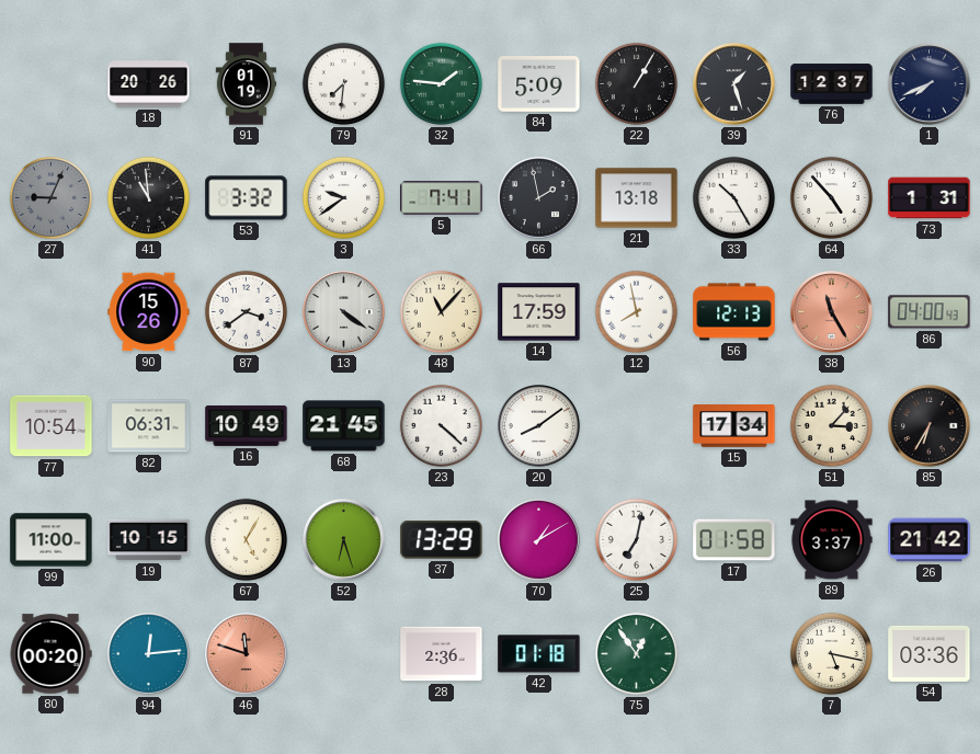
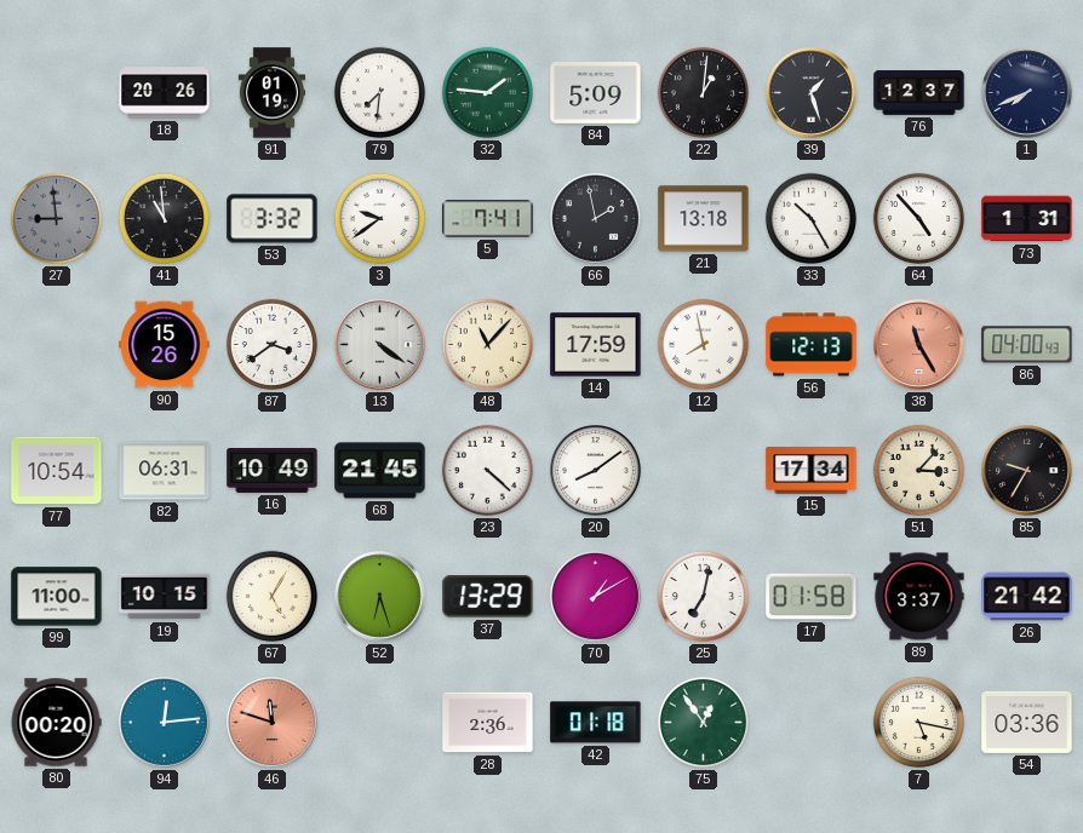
22: 1:05 -> 1:01 (703, 92)
27: 9:04 -> 8:59 (56, 218)
85: 6:35 -> 9:35 (1027, 471)
